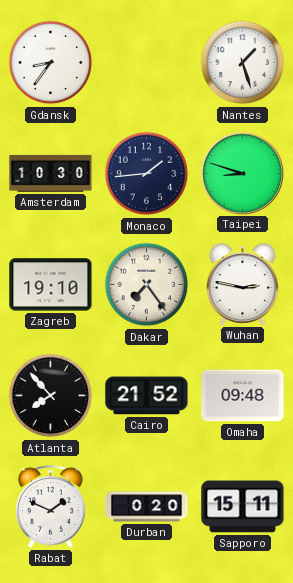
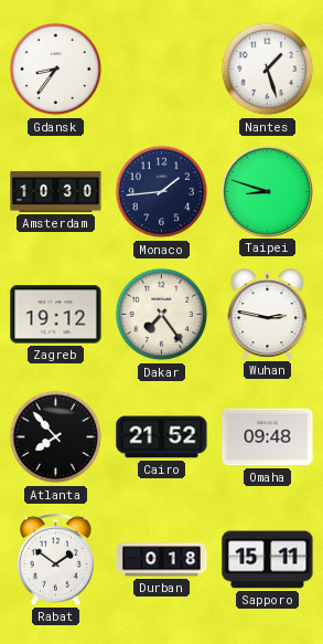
Zagreb: 19:10 -> 19:12 (56, 315)
Rabat: 1:49 -> 1:51 (56, 559)
Durban: 0:20 -> 0:18 (162, 560)
